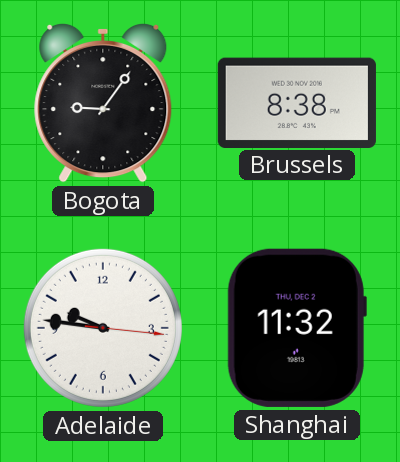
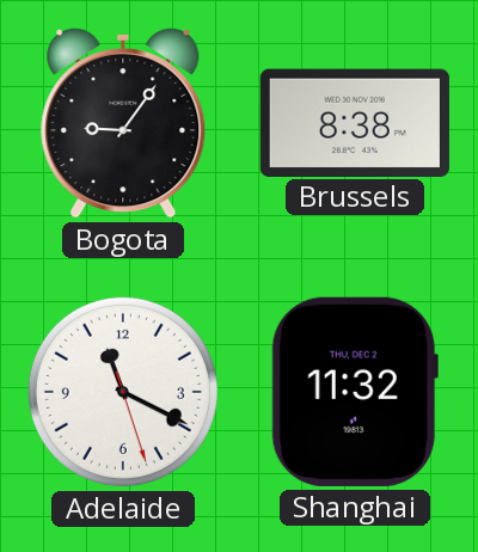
Adelaide: 9:46 -> 11:19 (123, 392)
